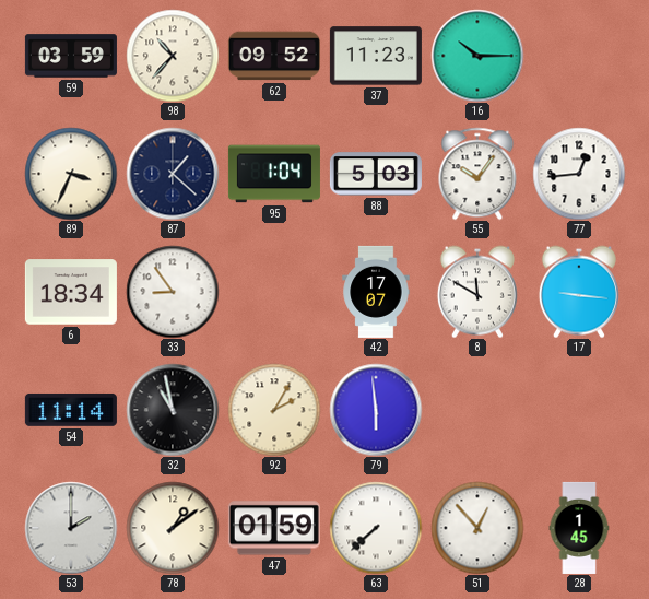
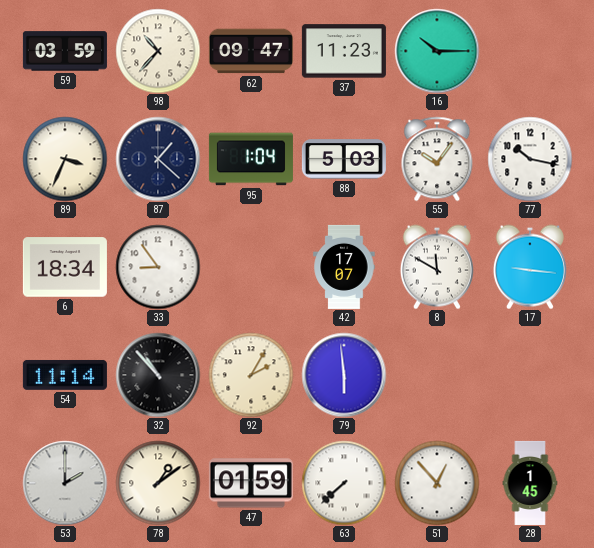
62: 09:52 -> 09:47 (251, 51)
77: 12:44 -> 10:17 (530, 159)
32: 10:58 -> 10:53 (158, 375)
